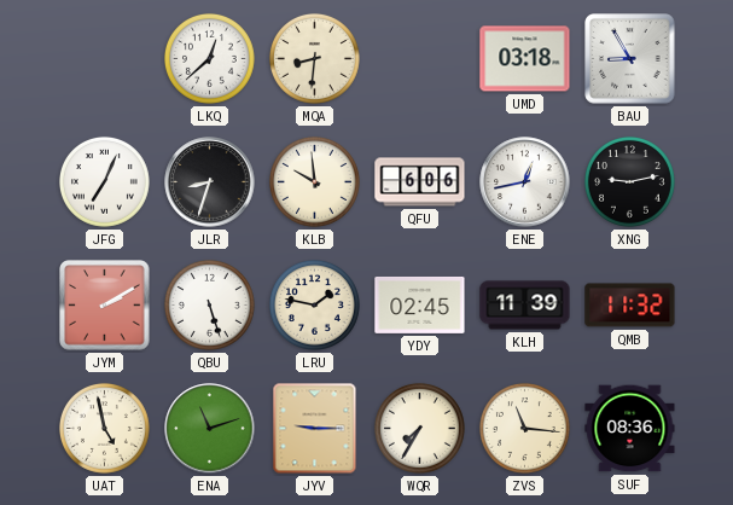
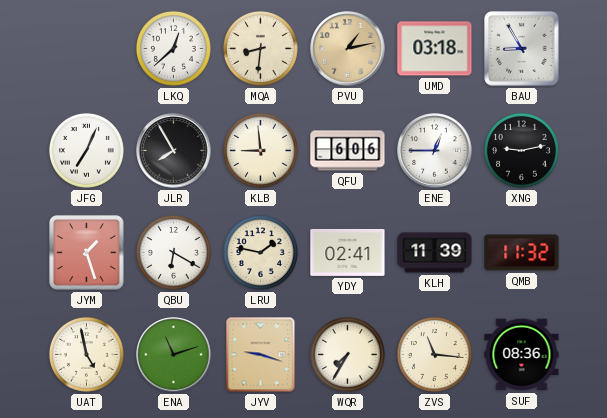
PVU: none -> 1:13 (348, 49)
JLR: 8:33 -> 7:55 (174, 151)
KLB: 9:59 -> 8:59 (260, 150)
ENE: 12:43 -> 12:45 (435, 151)
JYM: 2:10 -> 1:27 (87, 253)
QBU: 5:27 -> 6:20 (173, 252)
YDY: 02:45 -> 02:41 (348, 252)
JYV: 9:15 -> 9:18 (261, 355)
